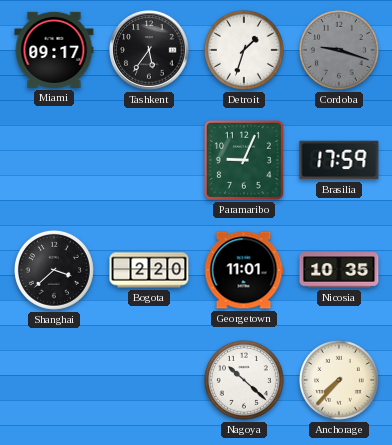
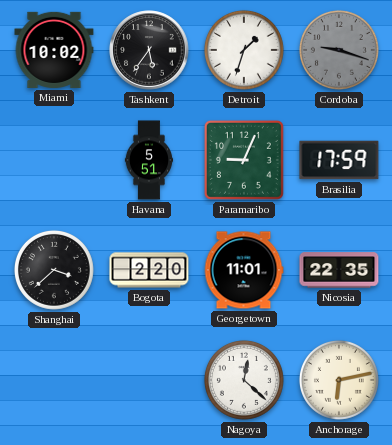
Miami: 09:17 -> 10:02 (54, 50)
Havana: none -> 5:51 (149, 160)
Nicosia: 10:35 -> 22:35 (339, 270)
Nagoya: 10:22 -> 12:22 (244, 380)
Anchorage: 7:37 -> 6:13 (339, 380)
